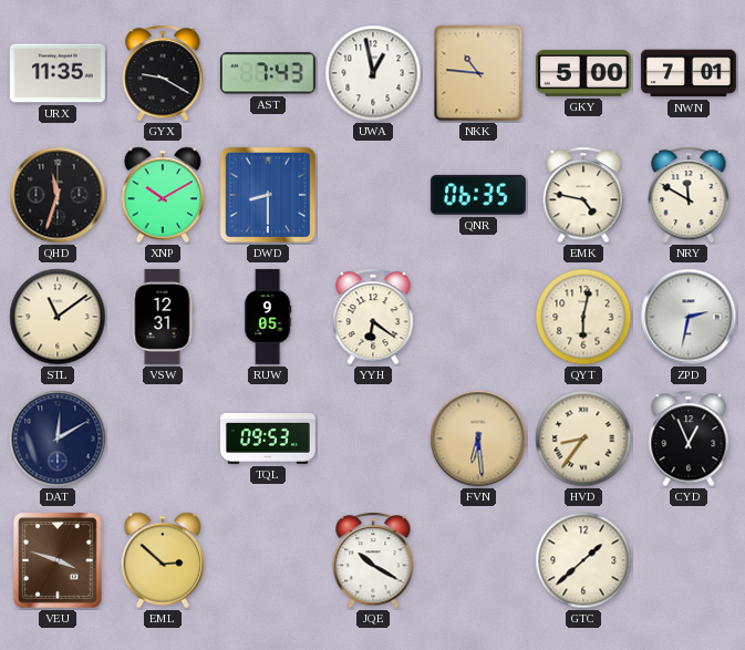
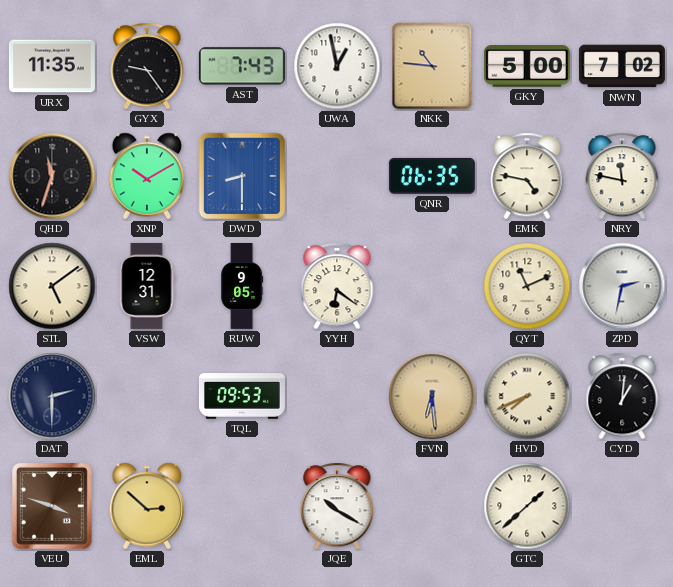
GYX: 9:20 -> 9:24 (147, 66)
NWN: 7:01 -> 7:02 (622, 66)
NRY: 11:50 -> 11:47 (622, 176)
STL: 11:09 -> 5:09 (52, 286)
QYT: 6:02 -> 11:11 (527, 286)
DAT: 12:10 -> 2:30 (52, 396)
HVD: 8:36 -> 7:41 (527, 396)
CYD: 12:56 -> 1:01 (622, 396)
